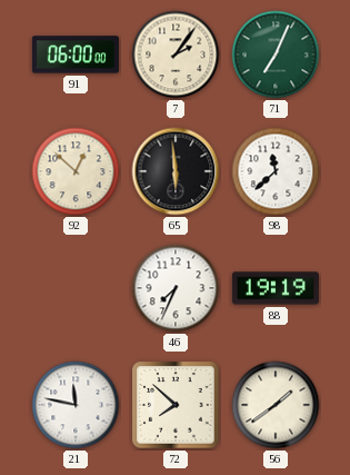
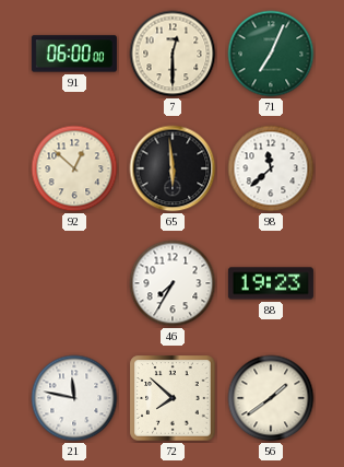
7: 2:06 -> 12:30 (173, 54)
46: 7:34 -> 7:35 (173, 283)
88: 19:19 -> 19:23 (271, 283)
